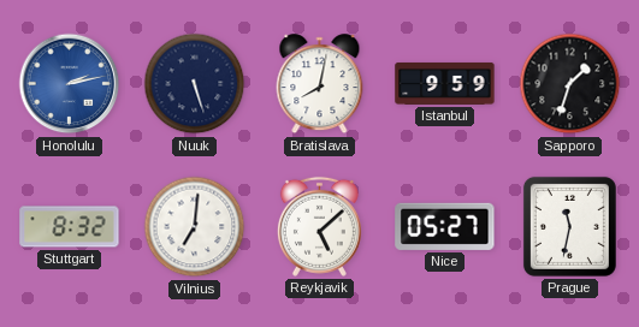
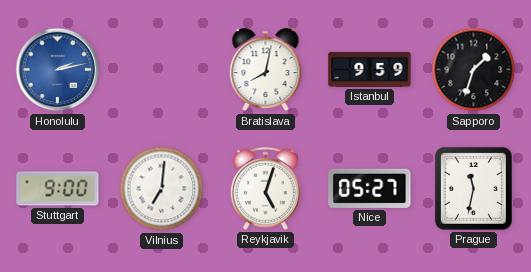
Nuuk: 5:27 -> none (195, 84)
Stuttgart: 8:32 -> 9:00 (58, 189)
Reykjavik: 5:08 -> 5:03 (265, 188)
